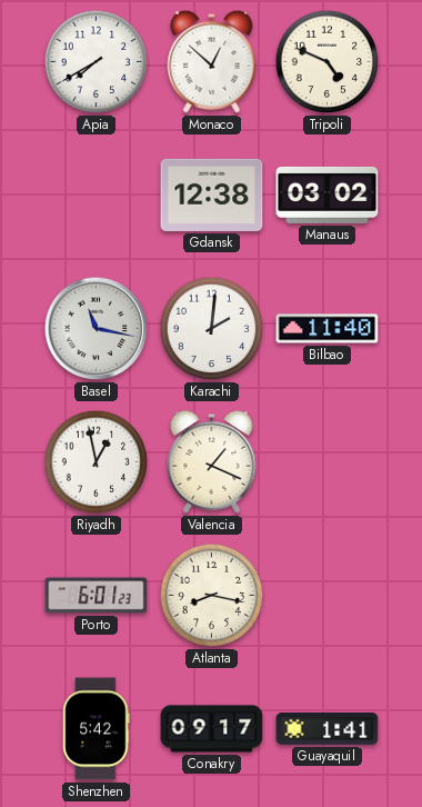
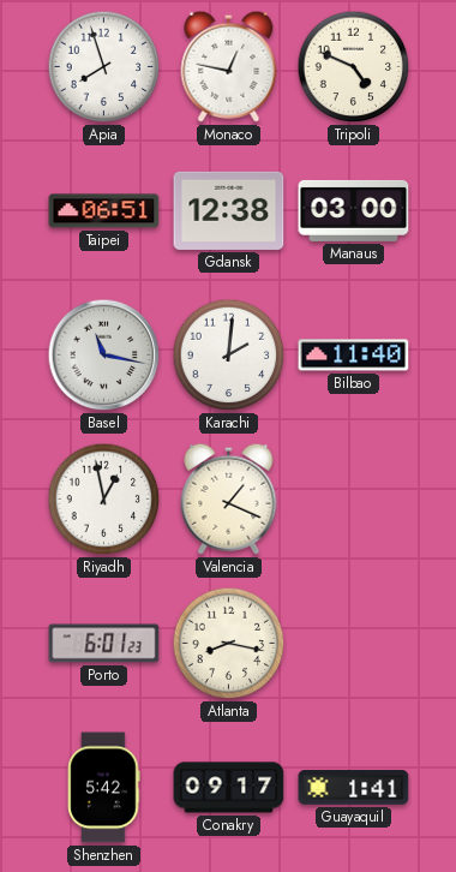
Apia: 7:40 -> 7:57 (104, 67)
Monaco: 12:52 -> 12:47 (229, 66)
Taipei: none -> 06:51 (104, 211)
Manaus: 03:02 -> 03:00 (354, 210)
